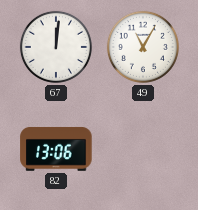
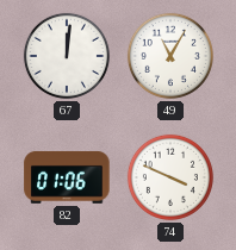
82: 13:06 -> 01:06 (67, 177)
74: none -> 3:49 (170, 177)
